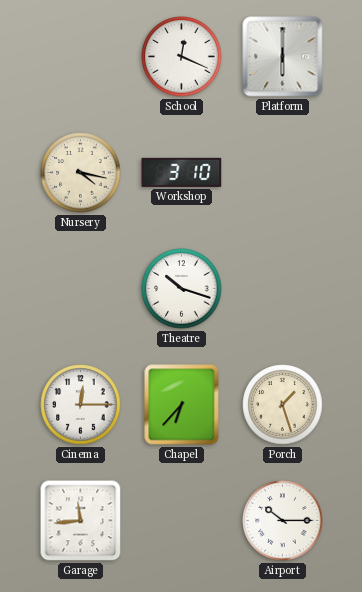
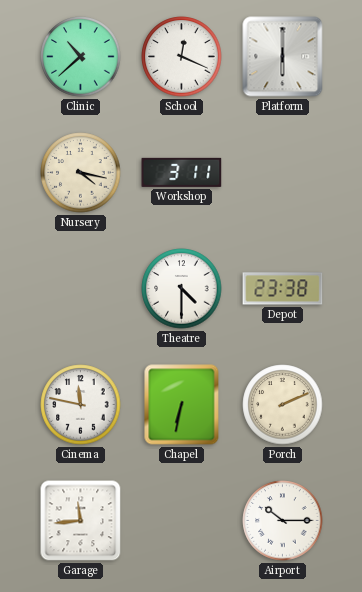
Clinic: none -> 10:38 (81, 57)
Workshop: 3:10 -> 3:11 (182, 172)
Theatre: 10:18 -> 4:30 (182, 289)
Depot: none -> 23:38 (283, 289)
Cinema: 12:15 -> 11:47 (81, 405)
Chapel: 6:37 -> 6:32 (182, 405)
Porch: 1:27 -> 2:11 (283, 405)
